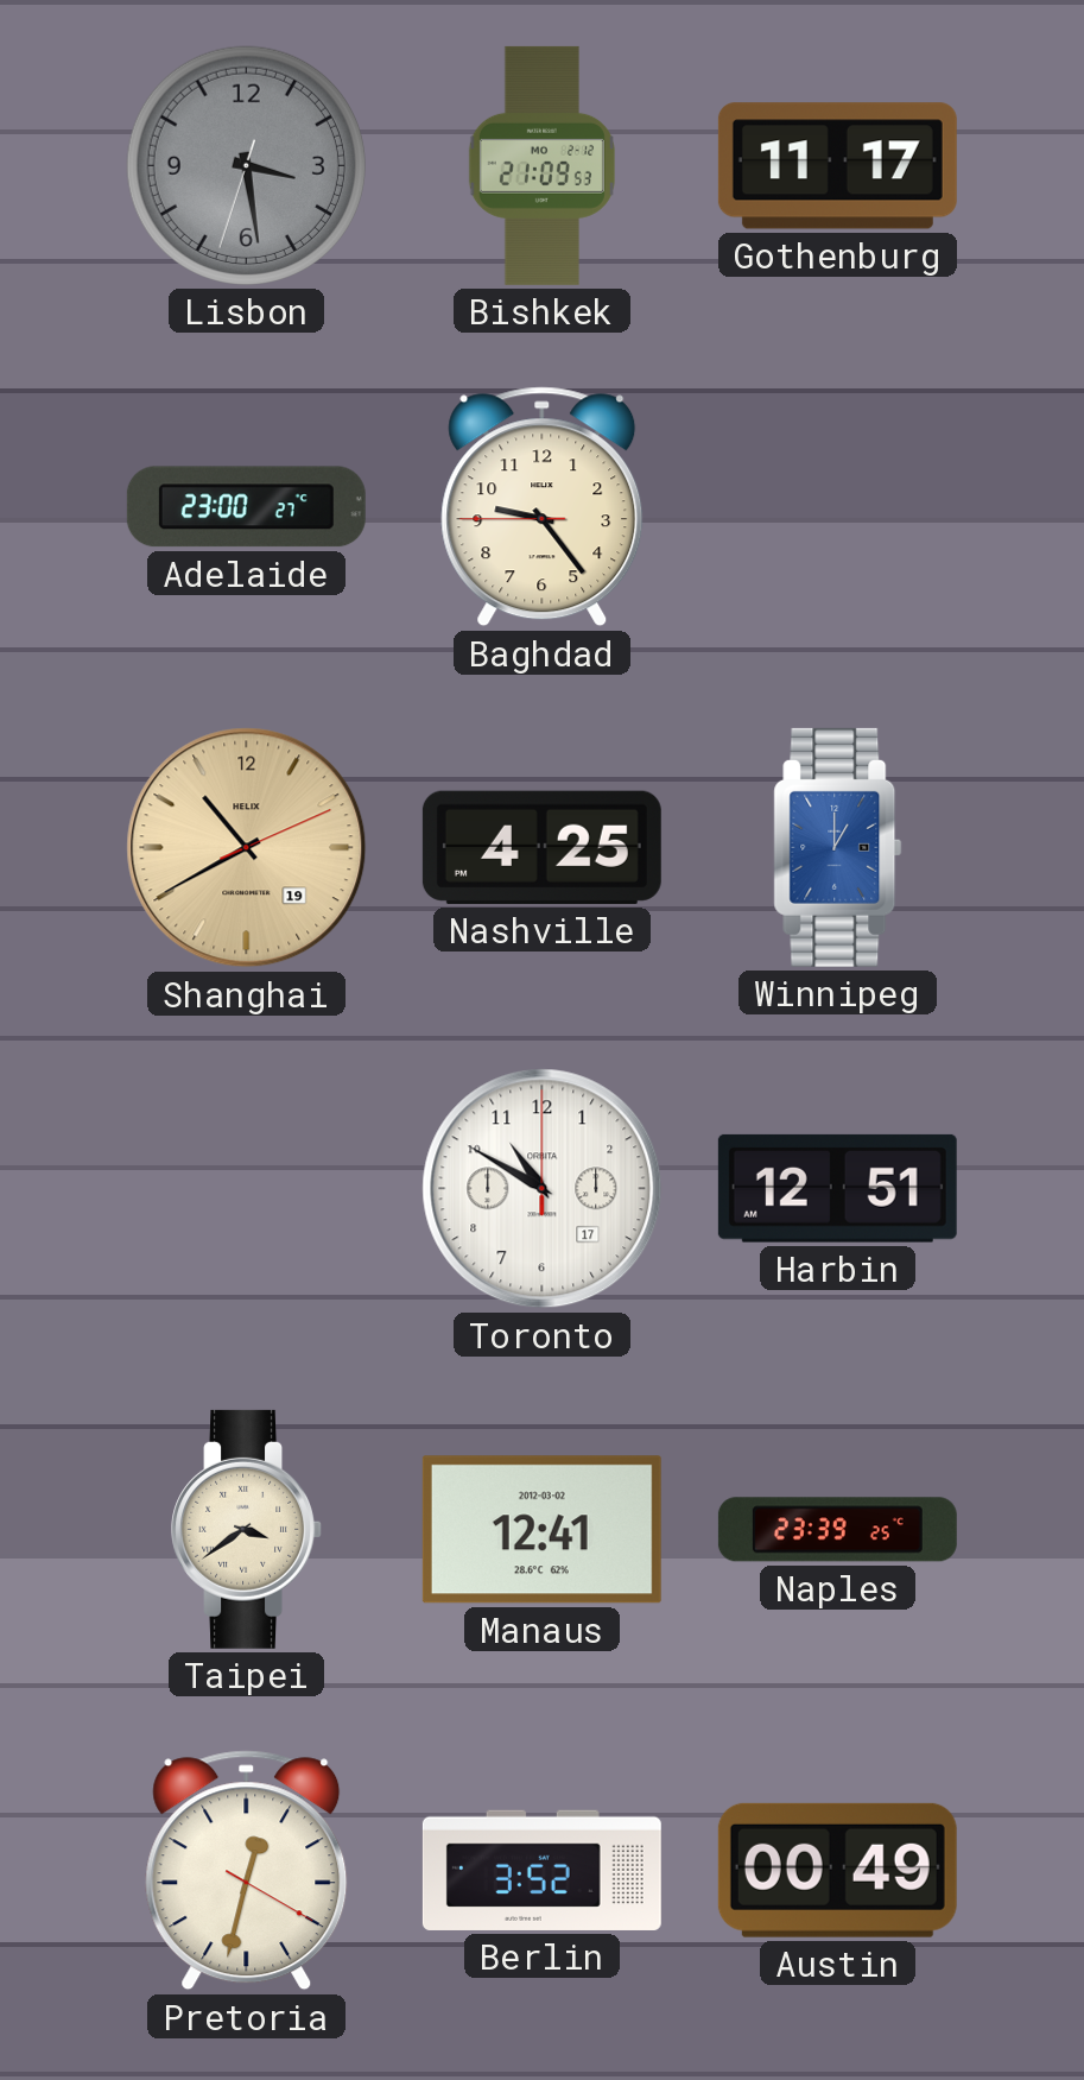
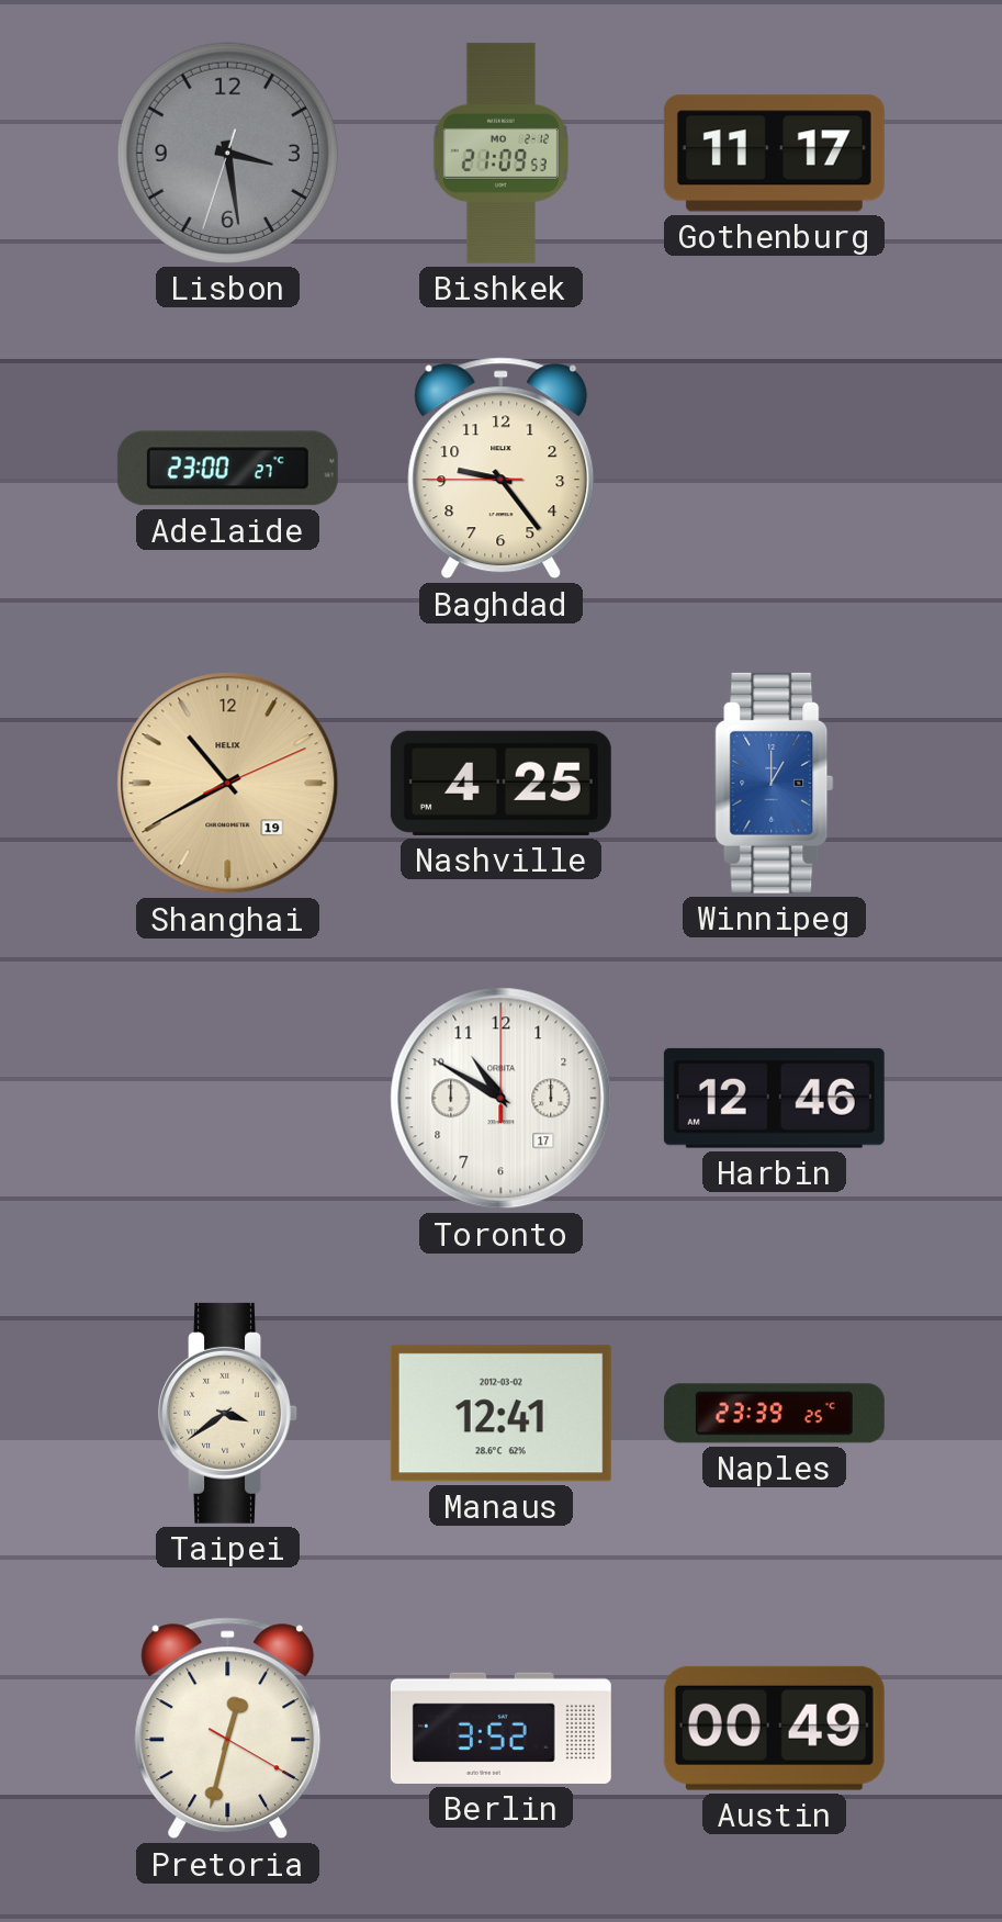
Harbin: 12:51 -> 12:46 (774, 1098)
